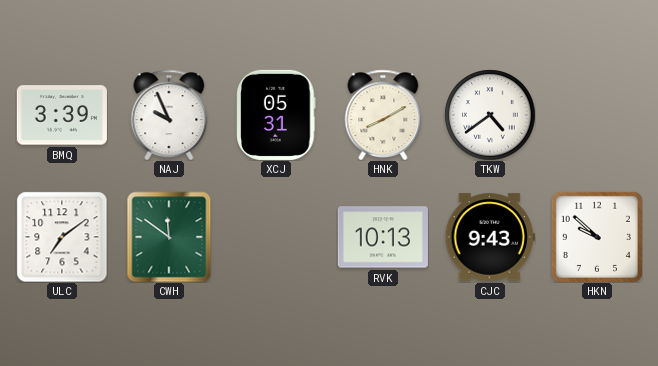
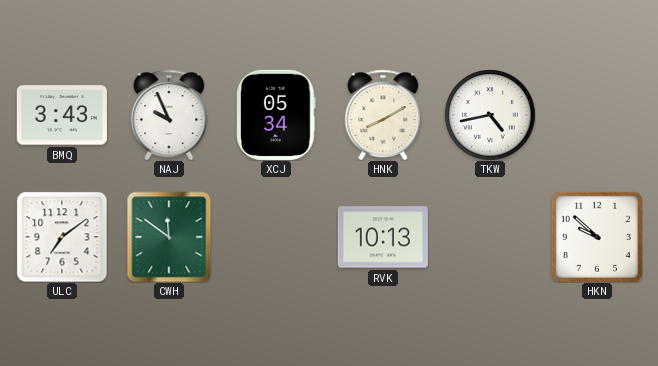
BMQ: 3:39 -> 3:43 (62, 115)
XCJ: 05:31 -> 05:34 (276, 115)
TKW: 4:39 -> 4:43 (490, 115)
CJC: 9:43 -> none (490, 237)
